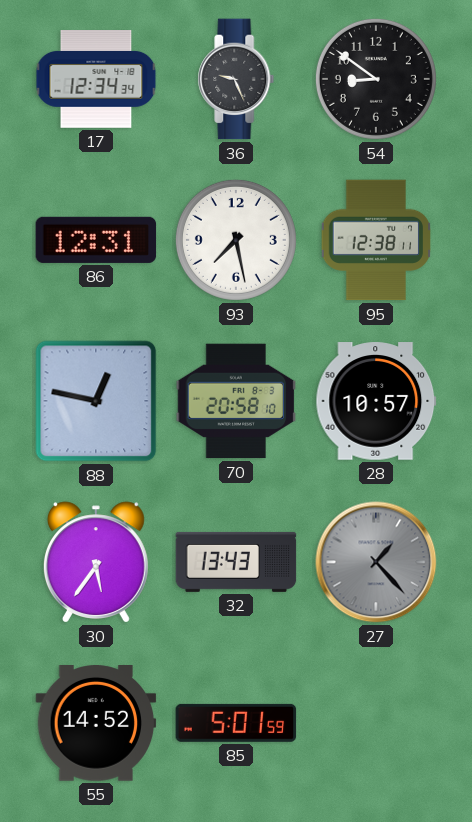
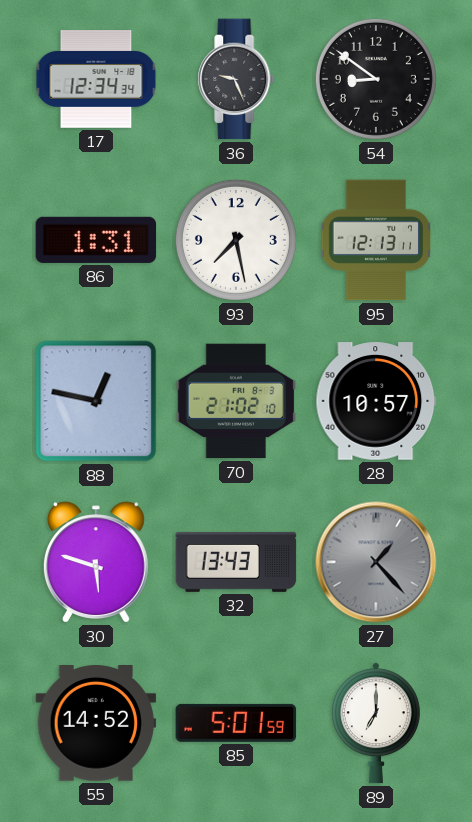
86: 12:31 -> 1:31 (96, 240)
95: 12:38 -> 12:13 (375, 240)
70: 20:58 -> 21:02 (236, 401)
30: 5:36 -> 5:48 (96, 562)
89: none -> 7:00 (376, 723)
